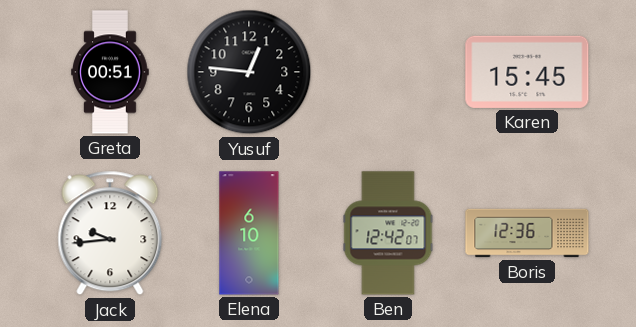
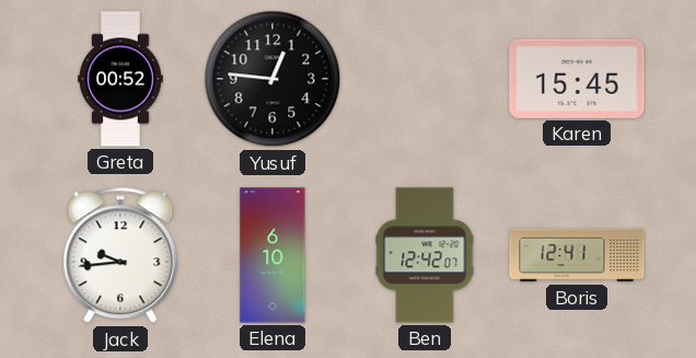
Greta: 00:51 -> 00:52 (120, 79)
Boris: 12:36 -> 12:41 (577, 255)
